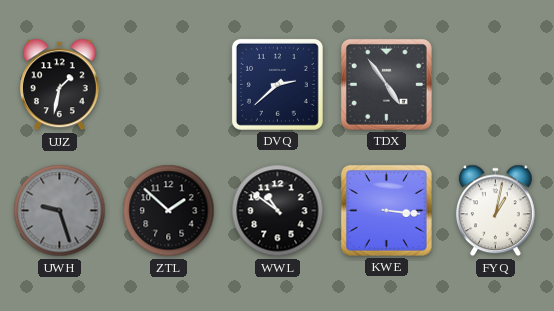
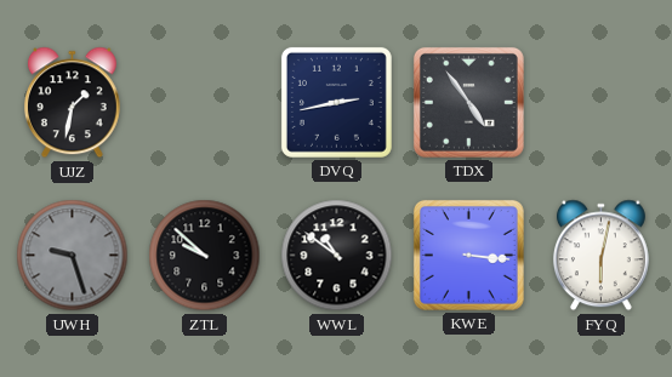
DVQ: 2:38 -> 2:43 (336, 102)
ZTL: 1:52 -> 9:52 (205, 256)
FYQ: 1:02 -> 6:02 (600, 256)
